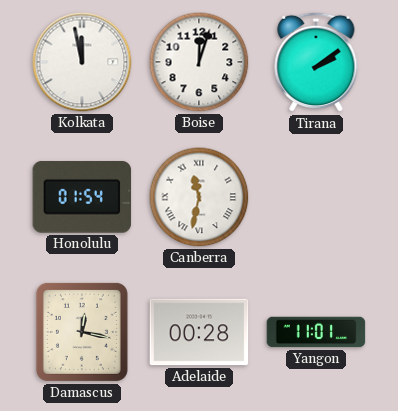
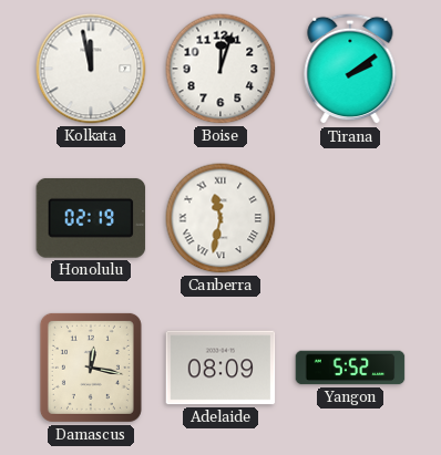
Honolulu: 01:54 -> 02:19 (91, 218)
Adelaide: 00:28 -> 08:09 (221, 368)
Yangon: 11:01 -> 5:52 (350, 368)
